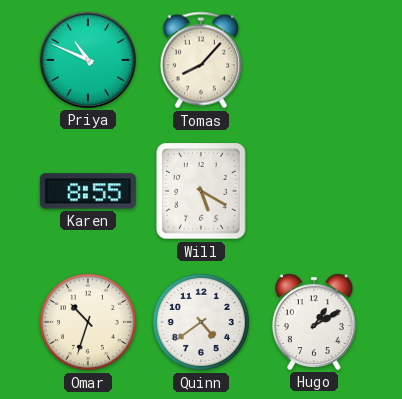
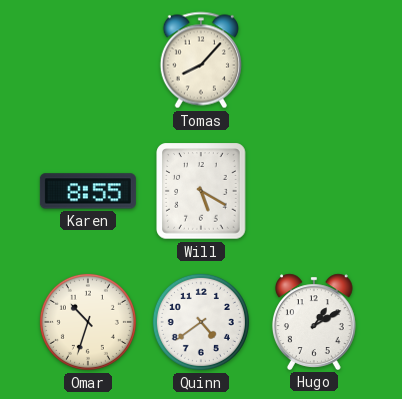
Priya: 10:49 -> none (88, 60)
